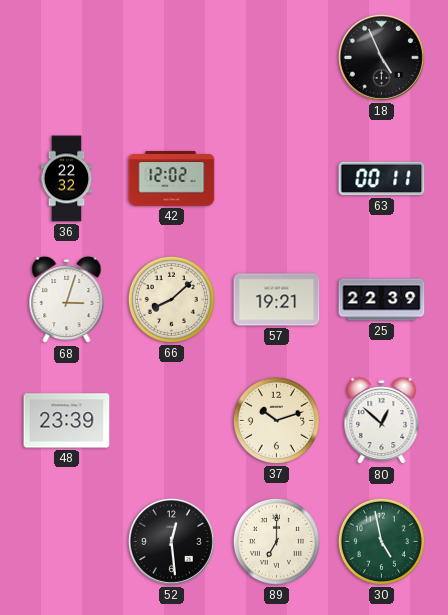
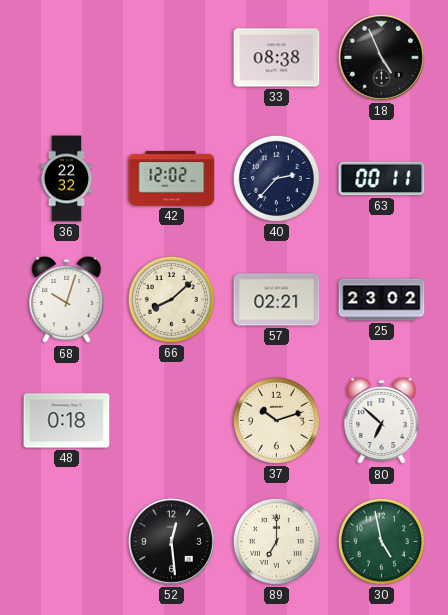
33: none -> 08:38 (277, 58)
40: none -> 2:37 (276, 178)
68: 3:03 -> 10:03 (67, 300)
57: 19:21 -> 02:21 (277, 300)
25: 22:39 -> 23:02 (382, 300)
48: 23:39 -> 0:18 (67, 421)
80: 12:52 -> 6:52 (382, 421)
